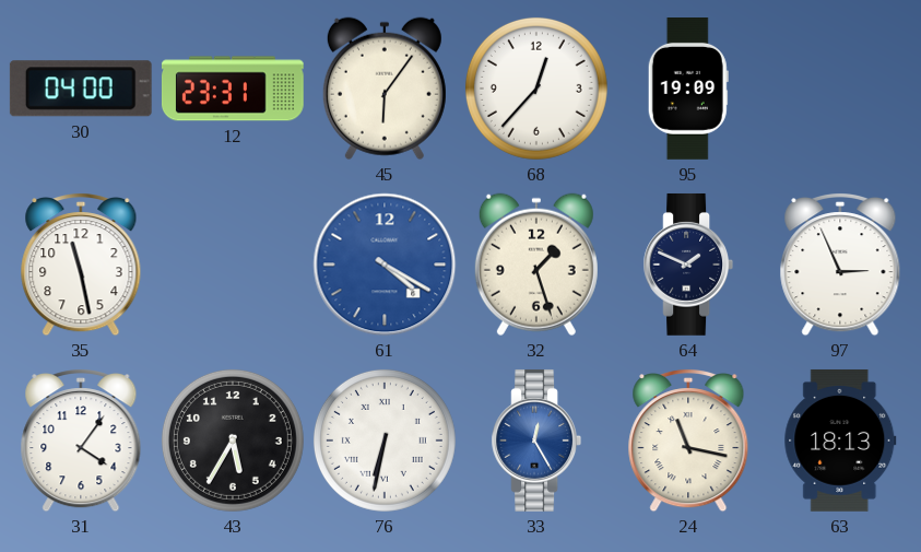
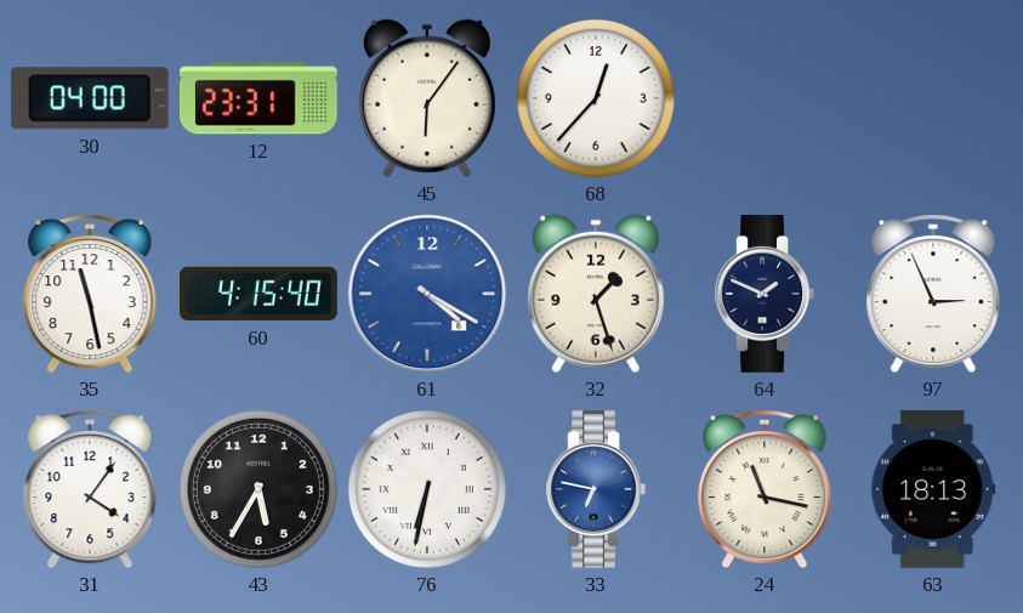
95: 19:09 -> none (688, 90)
60: none -> 4:15 (258, 294)
33: 12:25 -> 6:47 (596, 489)
